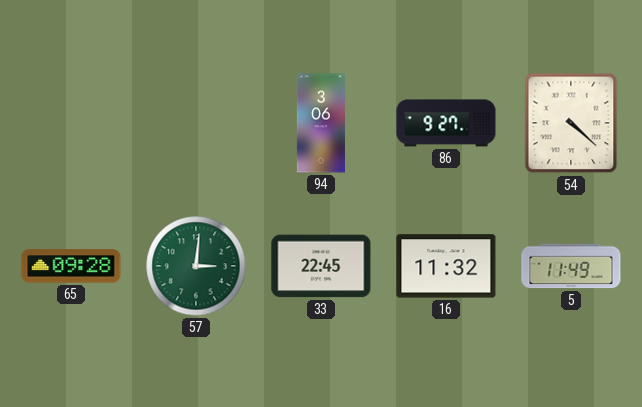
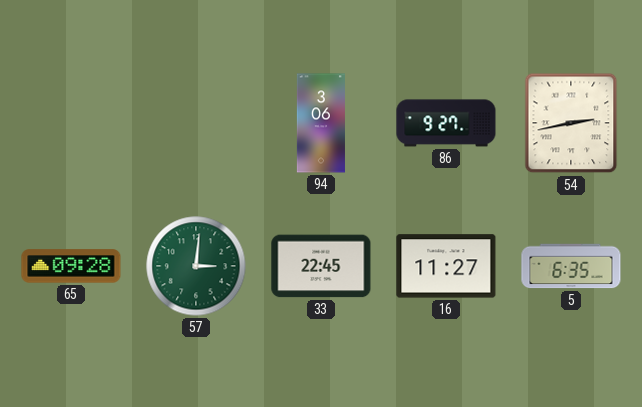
54: 4:22 -> 2:43 (571, 123)
16: 11:32 -> 11:27 (446, 266)
5: 11:49 -> 6:35 (571, 266)
